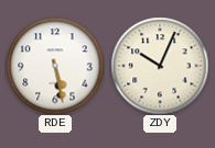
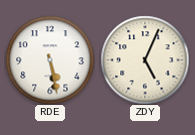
ZDY: 10:04 -> 5:04 (145, 60)
